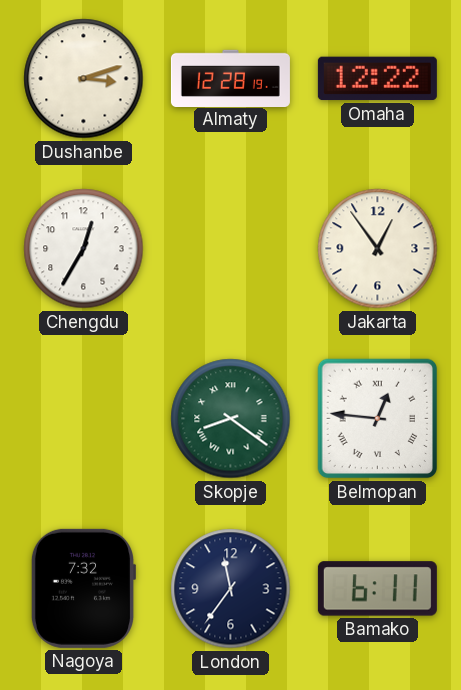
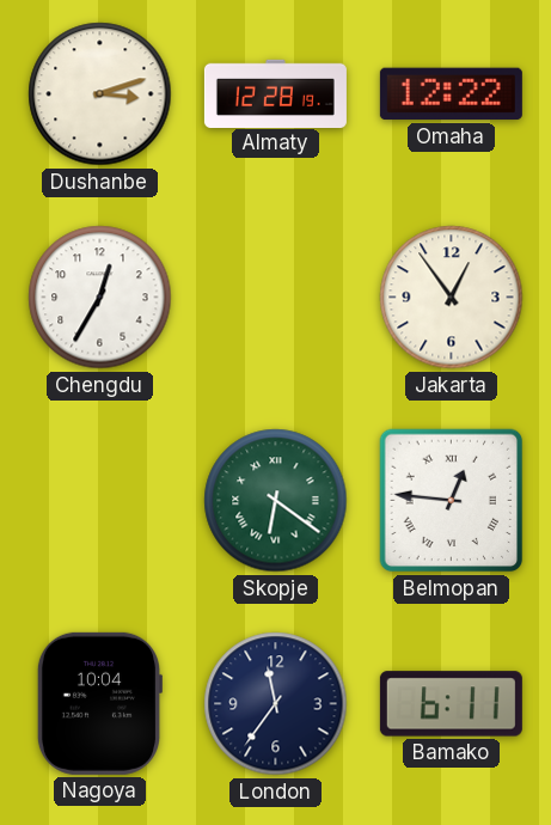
Skopje: 8:21 -> 6:21 (276, 501)
Nagoya: 7:32 -> 10:04 (98, 703)
